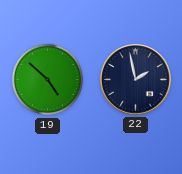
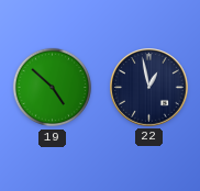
22: 1:58 -> 12:58 (149, 88)
